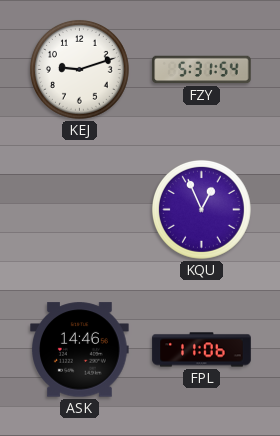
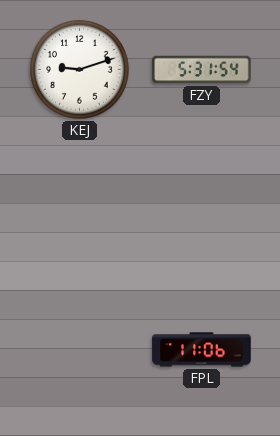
KQU: 12:56 -> none (201, 209)
ASK: 14:46 -> none (80, 350)
